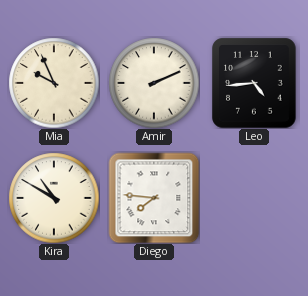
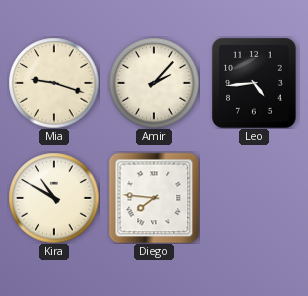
Mia: 9:56 -> 9:18 (54, 83)
Amir: 2:11 -> 2:07 (154, 83)
